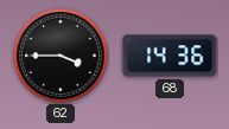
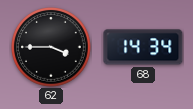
68: 14:36 -> 14:34 (143, 47)
